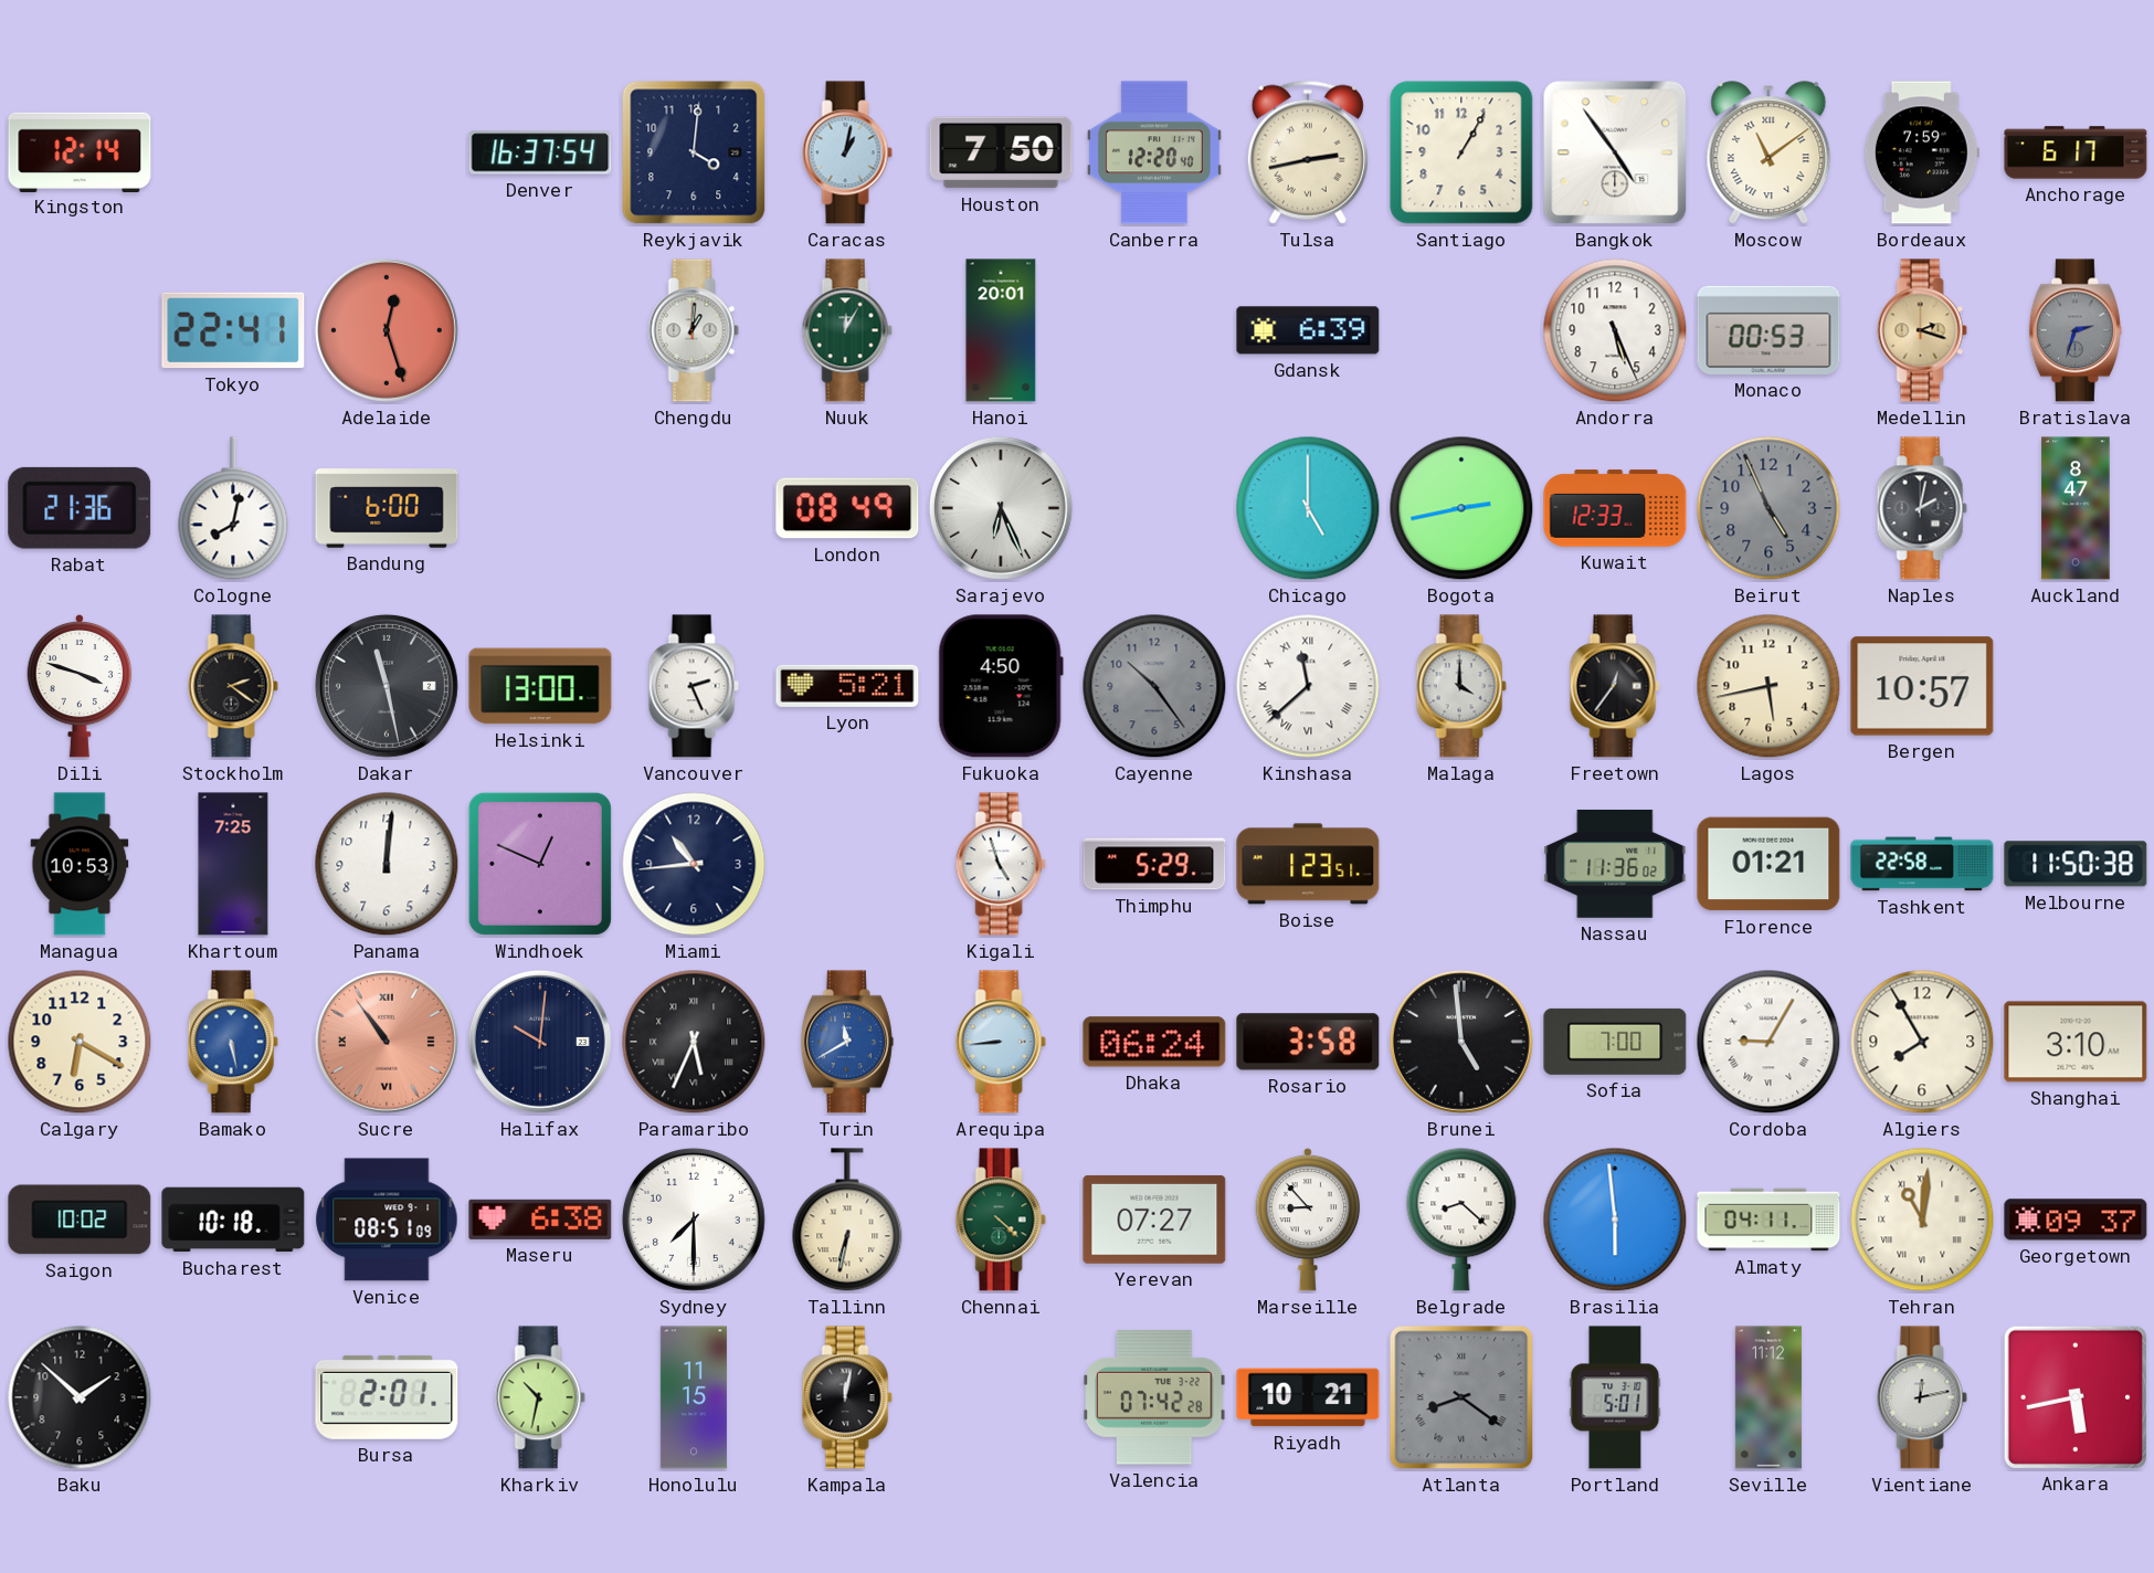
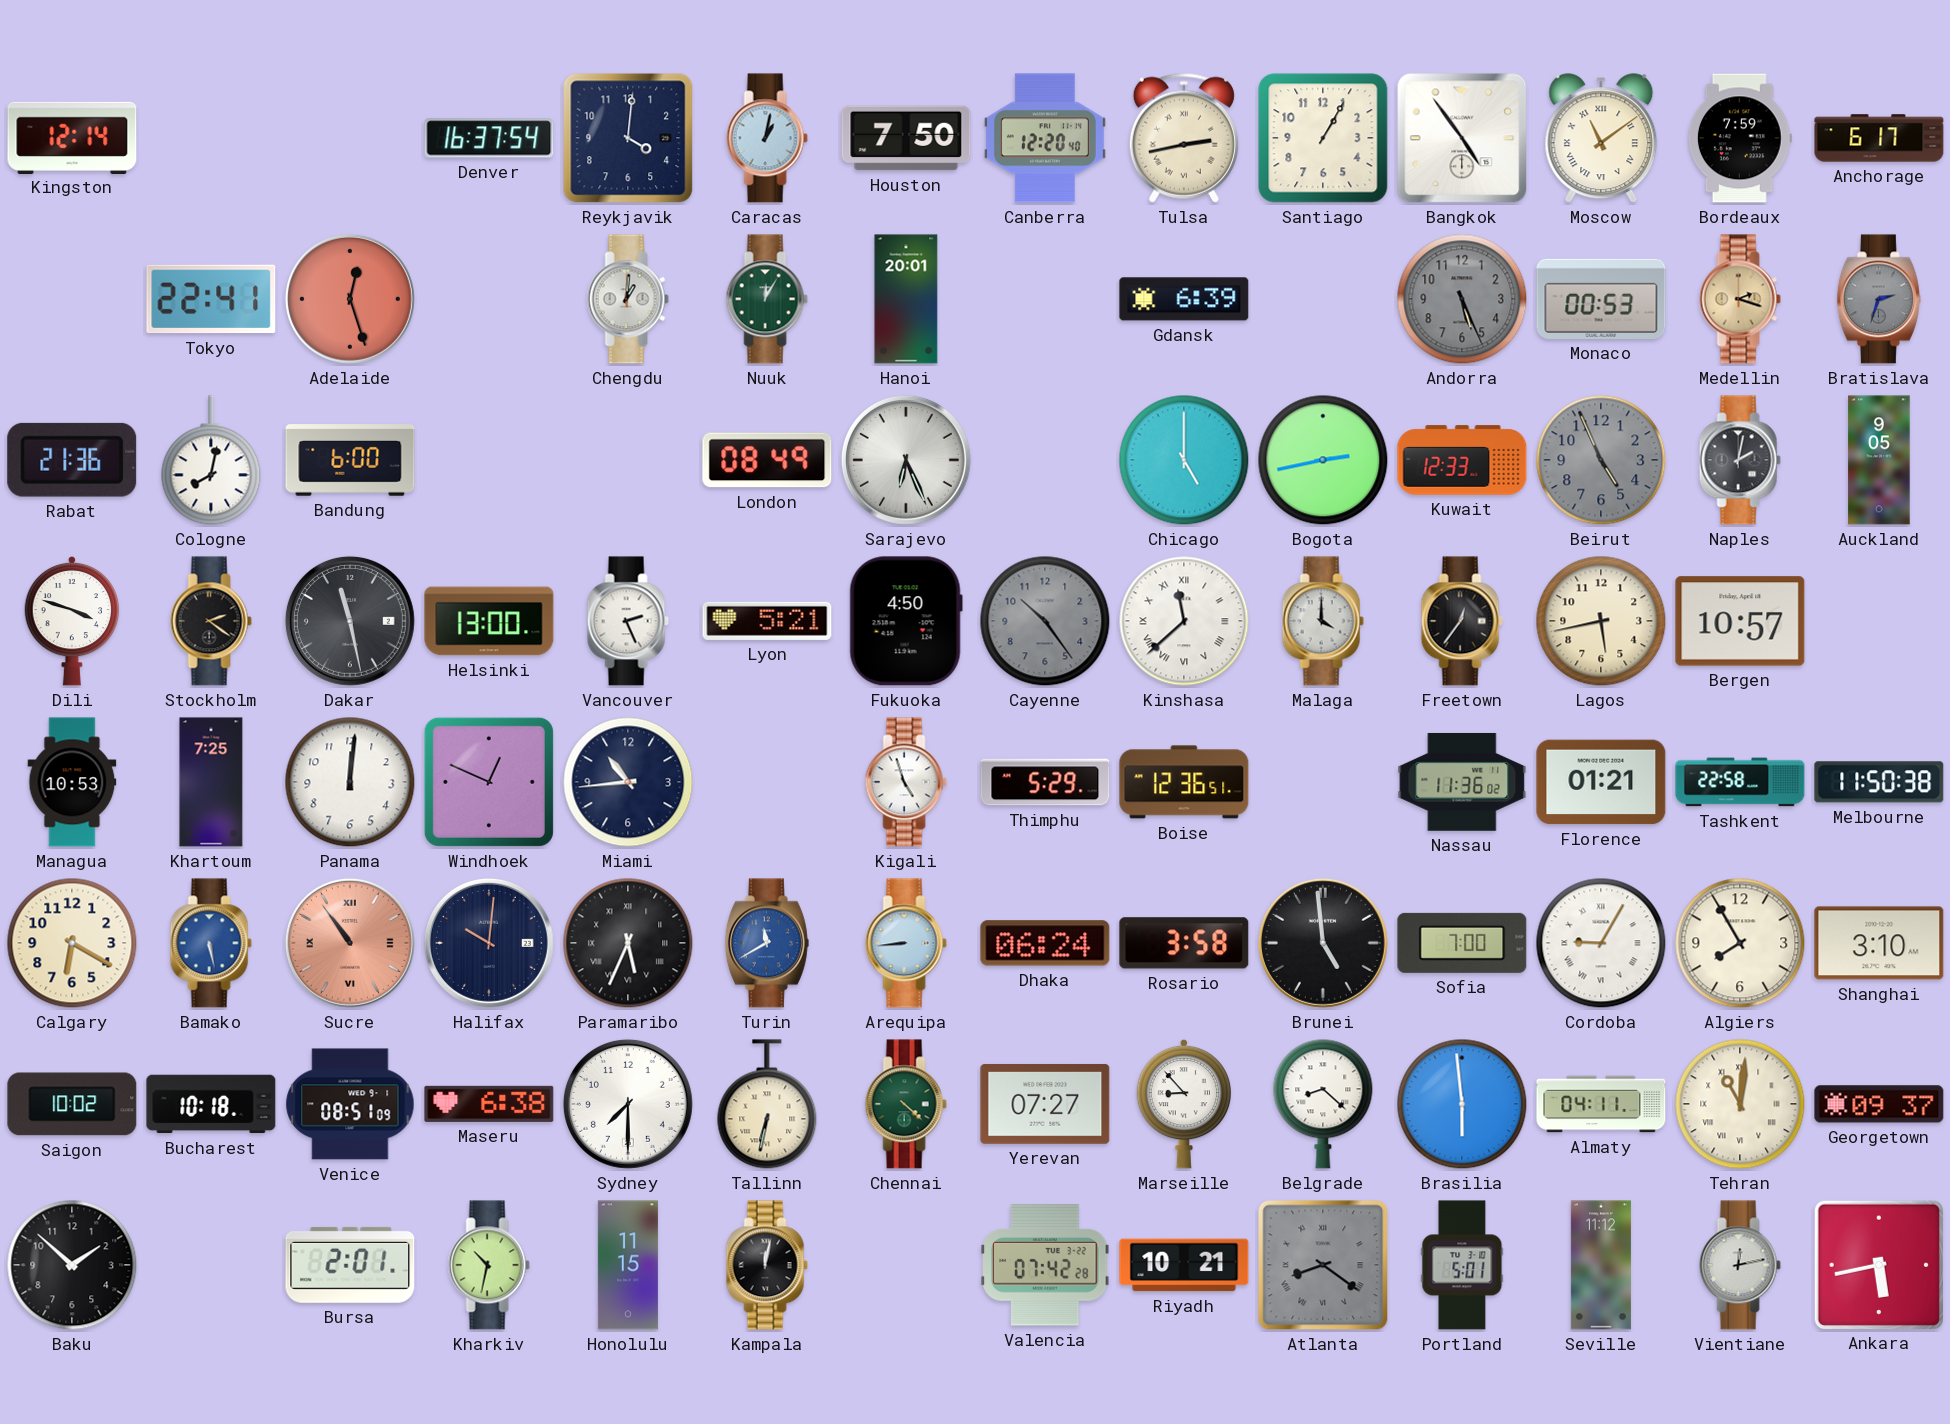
Andorra dial: white -> grey (1462, 299)
Auckland: 8:47 -> 9:05 (1879, 460)
Boise: 1:23 -> 12:36 (1184, 782)
